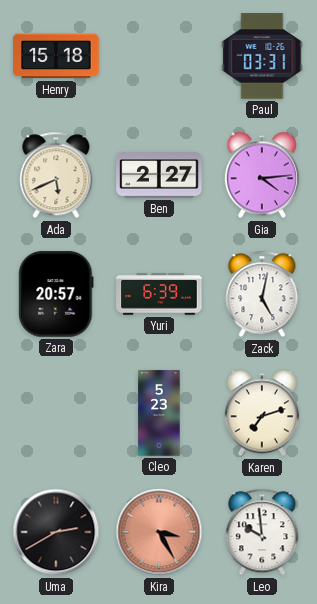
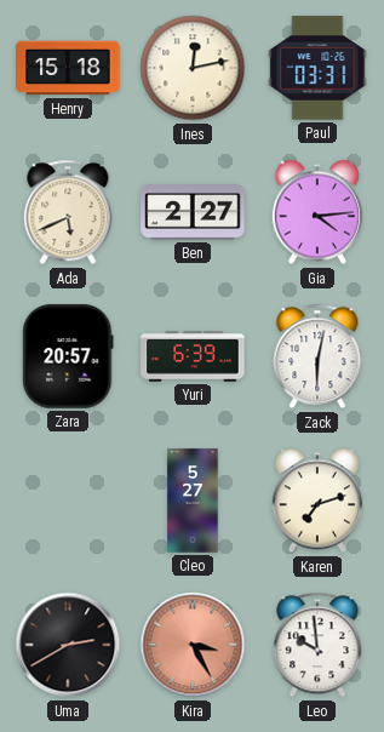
Ines: none -> 12:13 (193, 68)
Zack: 5:02 -> 6:02 (317, 356)
Cleo: 5:23 -> 5:27 (193, 501)
